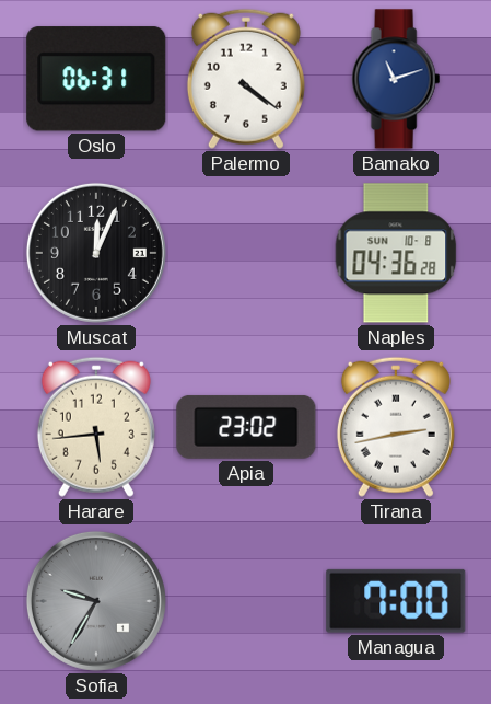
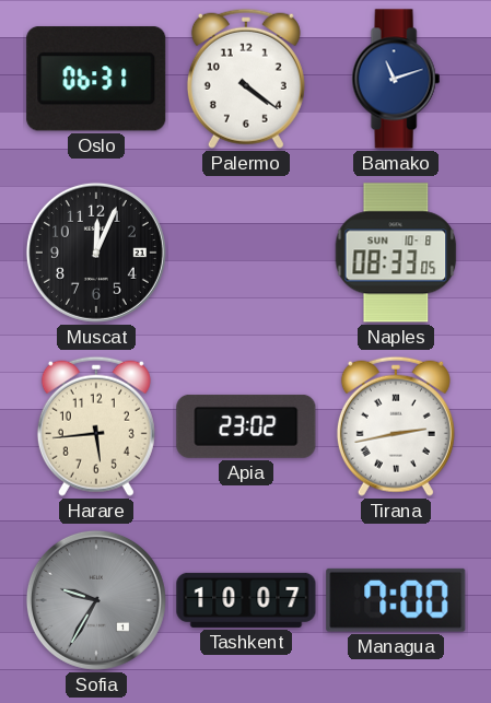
Naples: 04:36 -> 08:33 (396, 253)
Tashkent: none -> 10:07 (246, 600)
